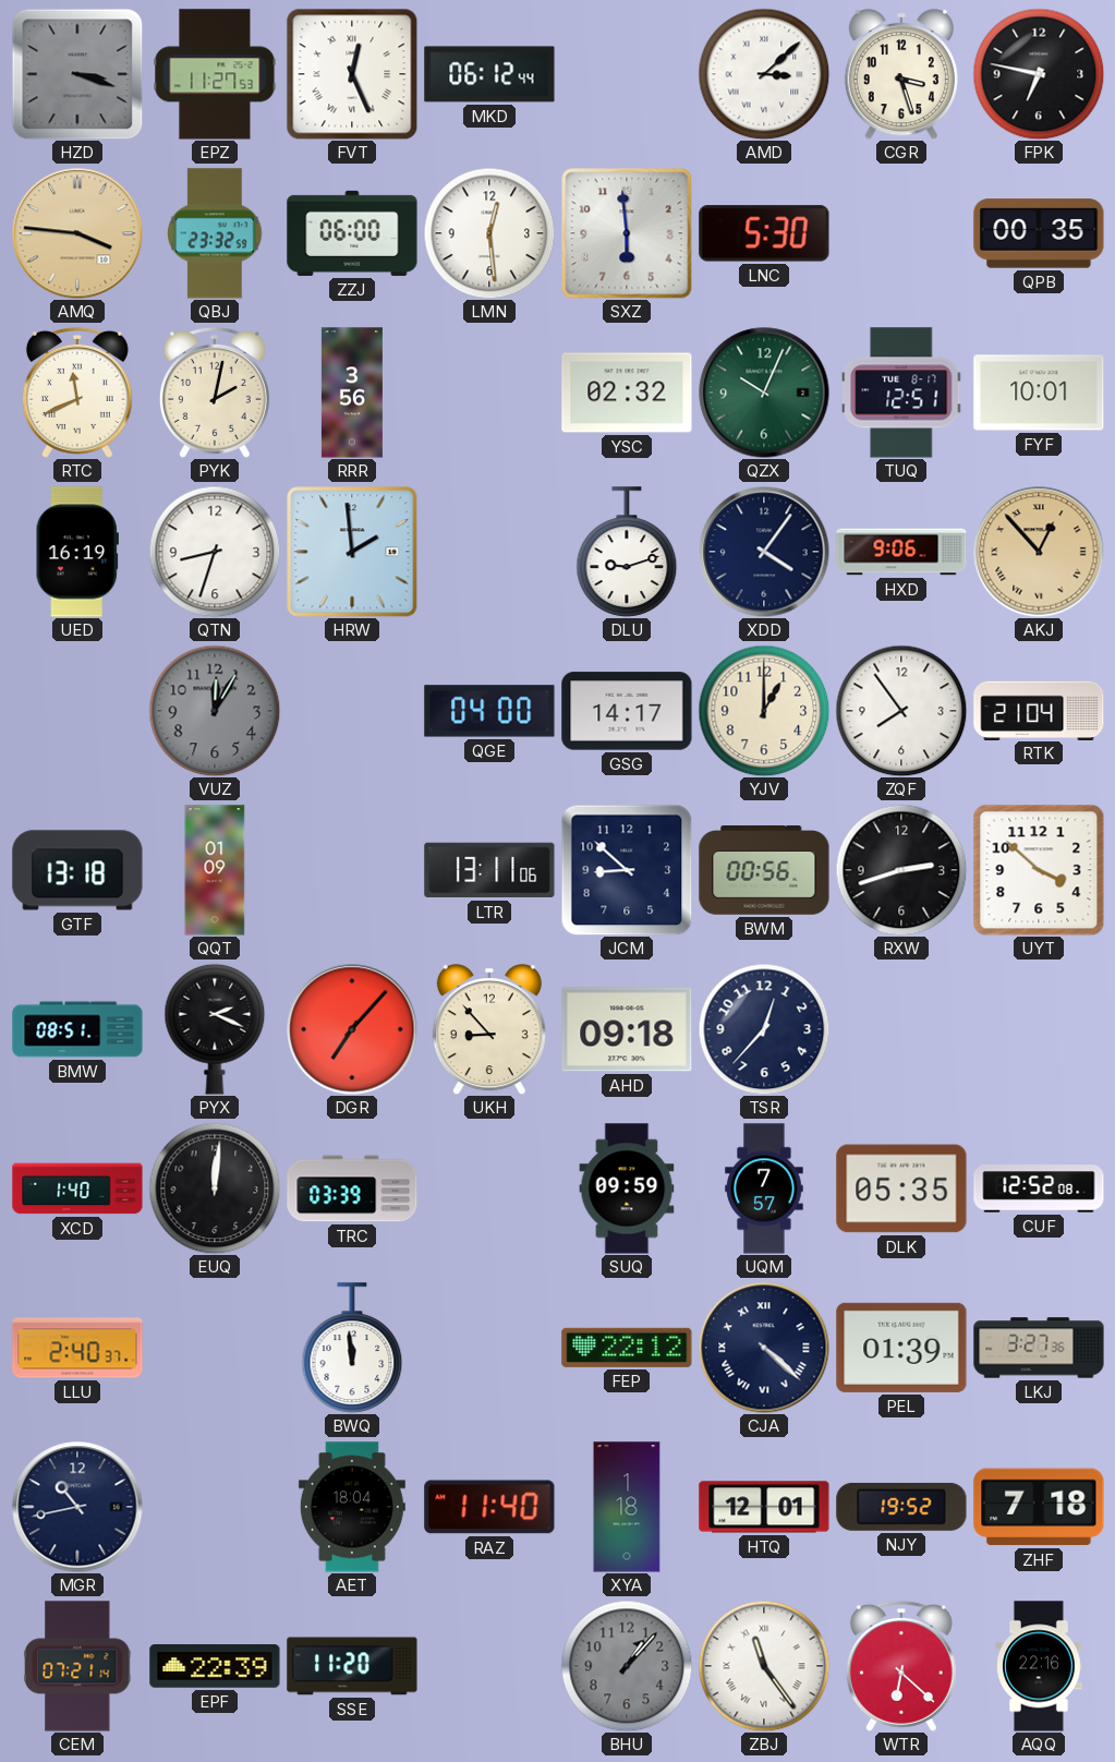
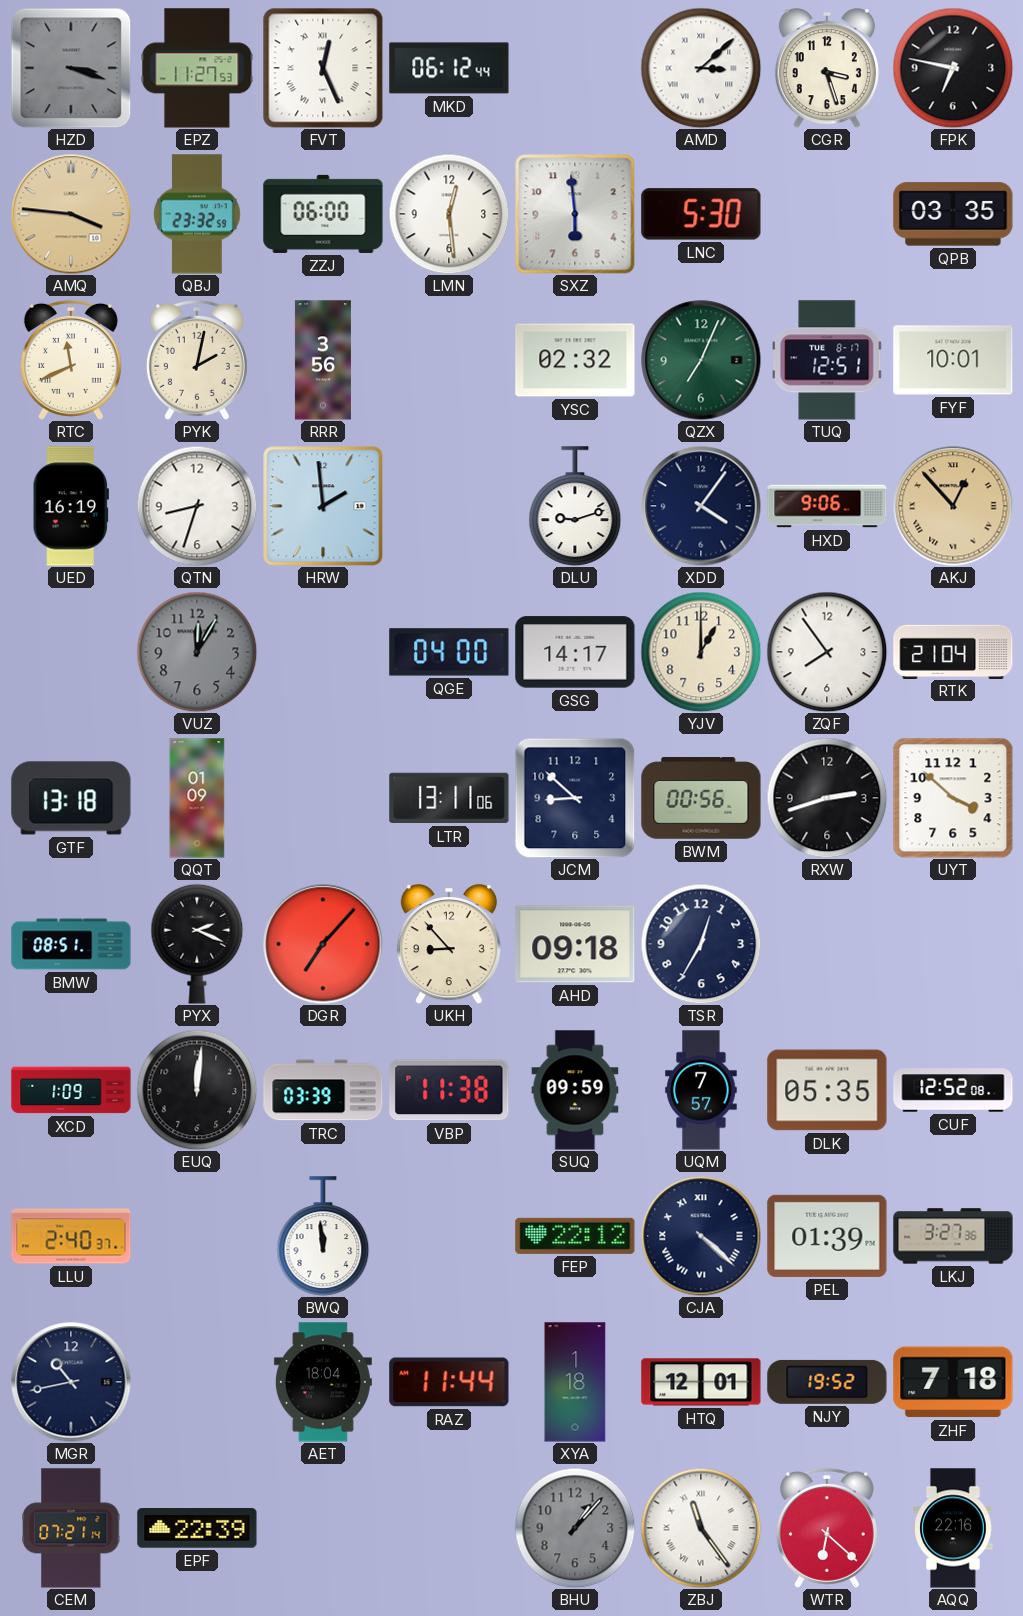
QPB: 00:35 -> 03:35 (953, 214)
QZX: 10:04 -> 7:04 (701, 360)
TSR: 12:37 -> 12:35 (701, 944)
XCD: 1:40 -> 1:09 (71, 1090)
VBP: none -> 11:38 (449, 1090)
RAZ: 11:40 -> 11:44 (449, 1382)
SSE: 11:20 -> none (352, 1666)
